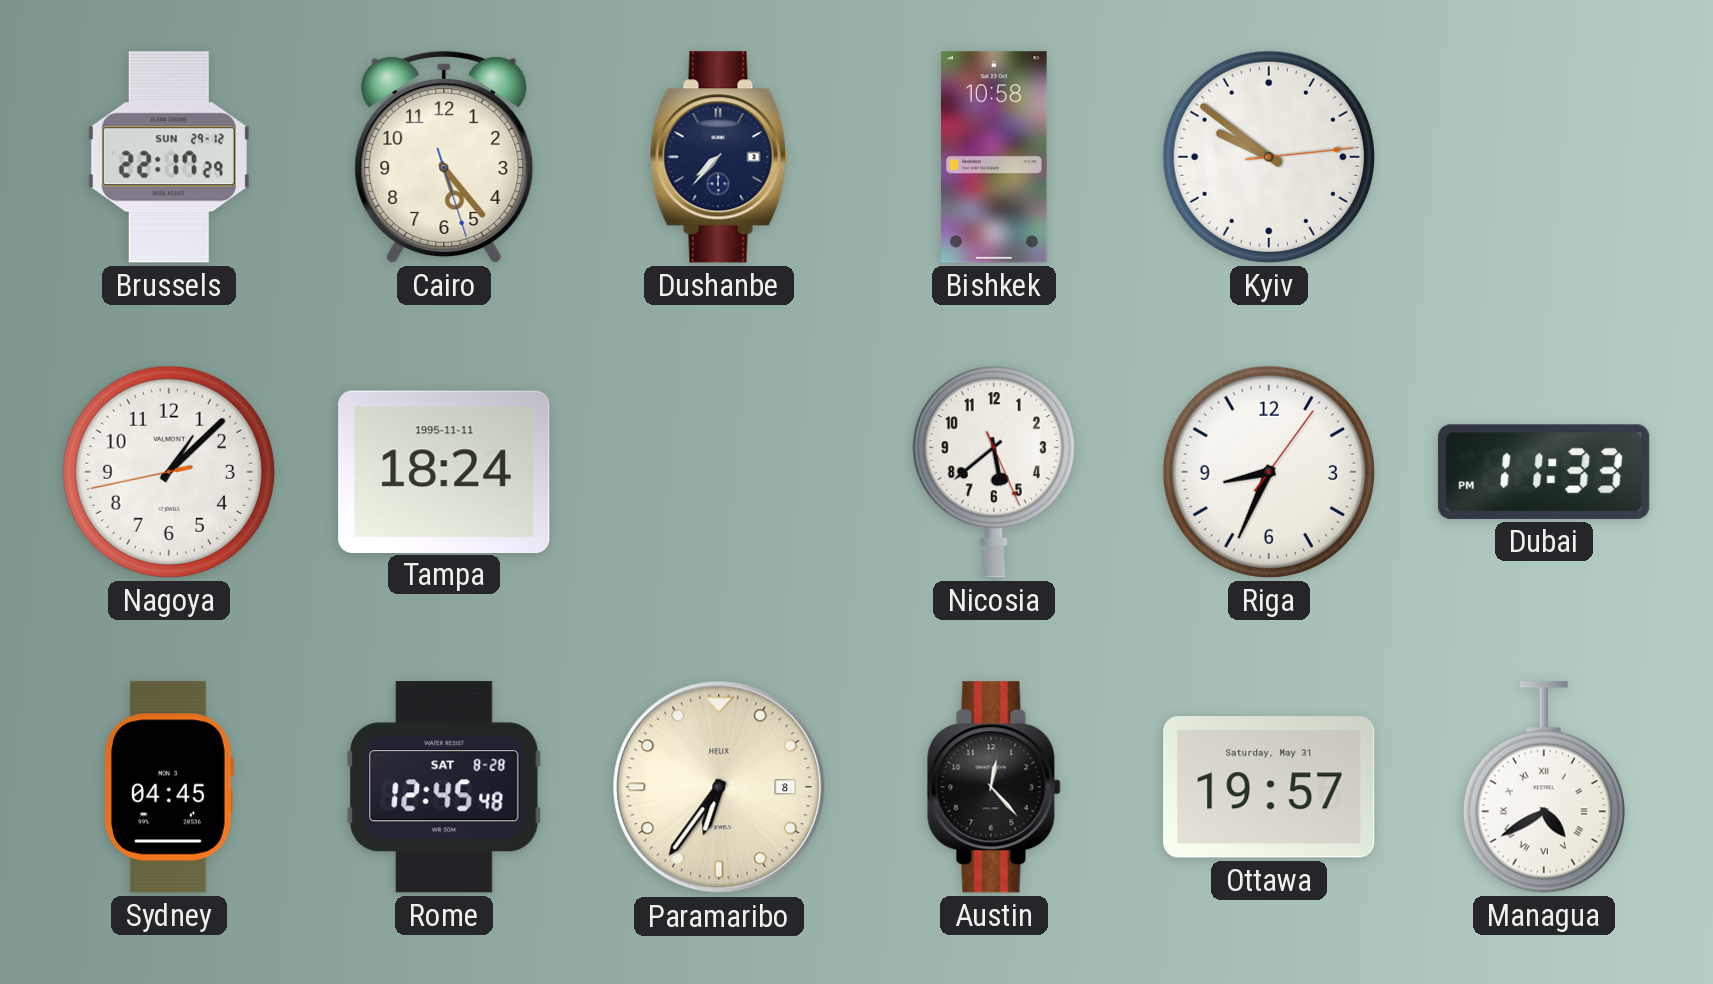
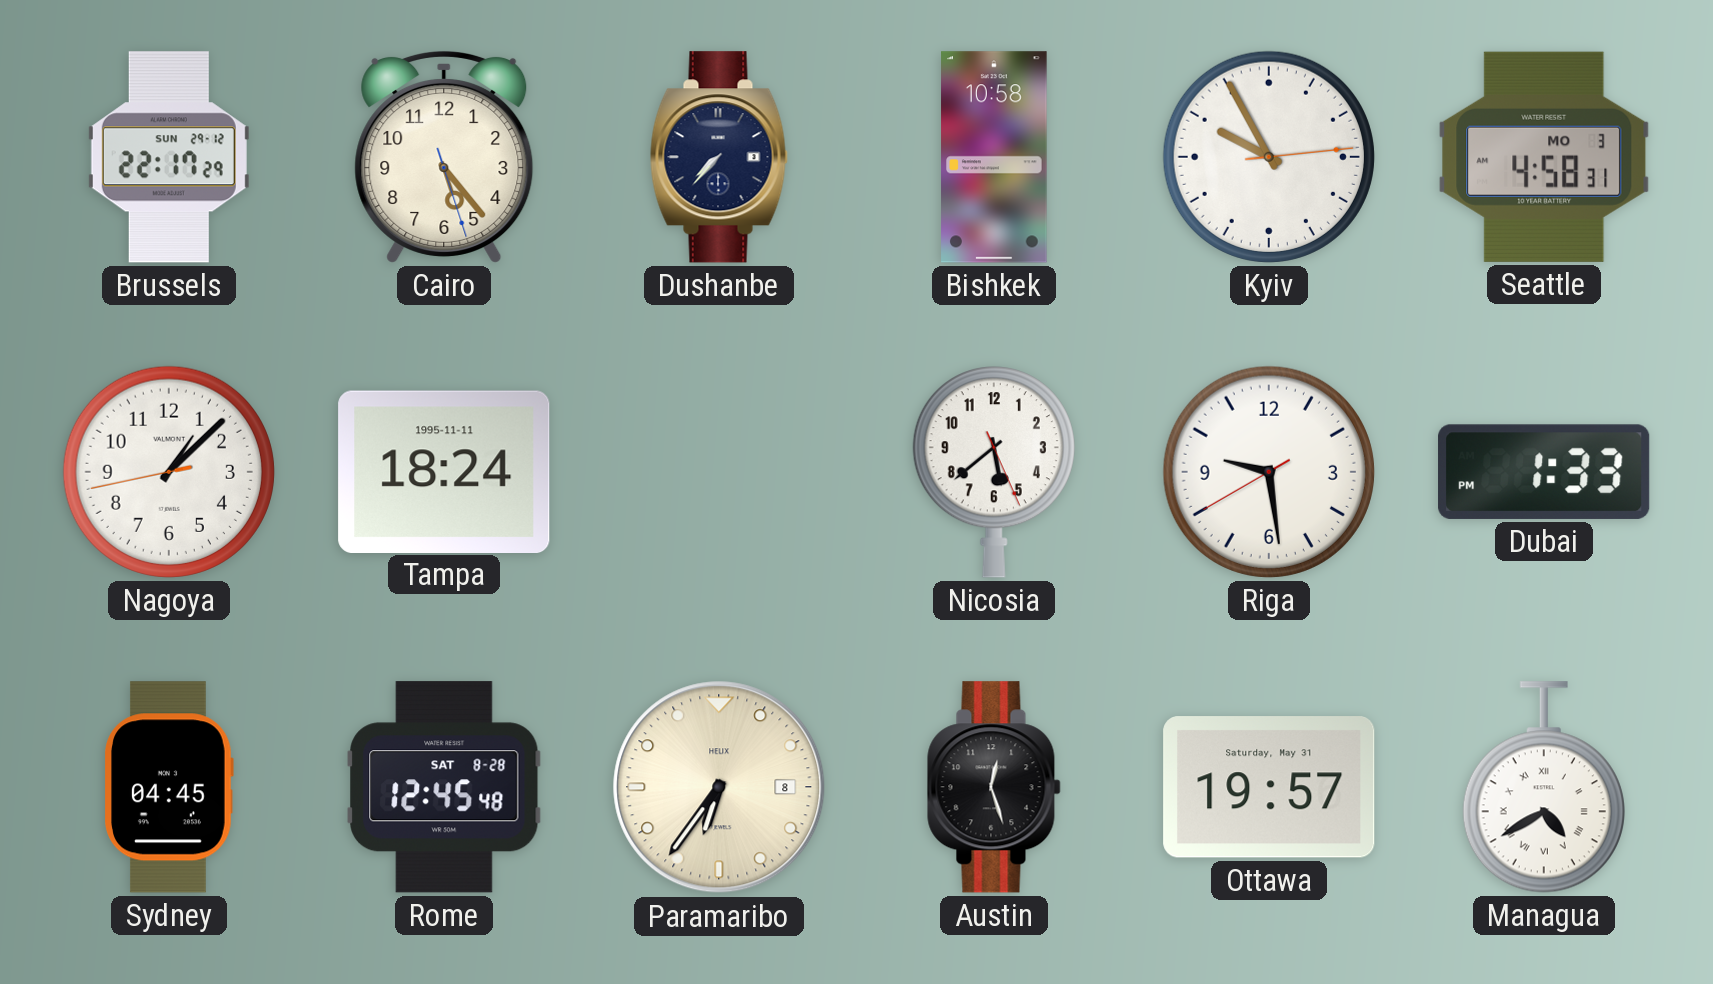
Kyiv: 9:51 -> 9:55 (1269, 157)
Seattle: none -> 4:58 (1544, 157)
Riga: 8:34 -> 9:28 (1269, 472)
Dubai: 11:33 -> 1:33 (1544, 472)
Austin: 12:23 -> 12:27 (994, 787)
